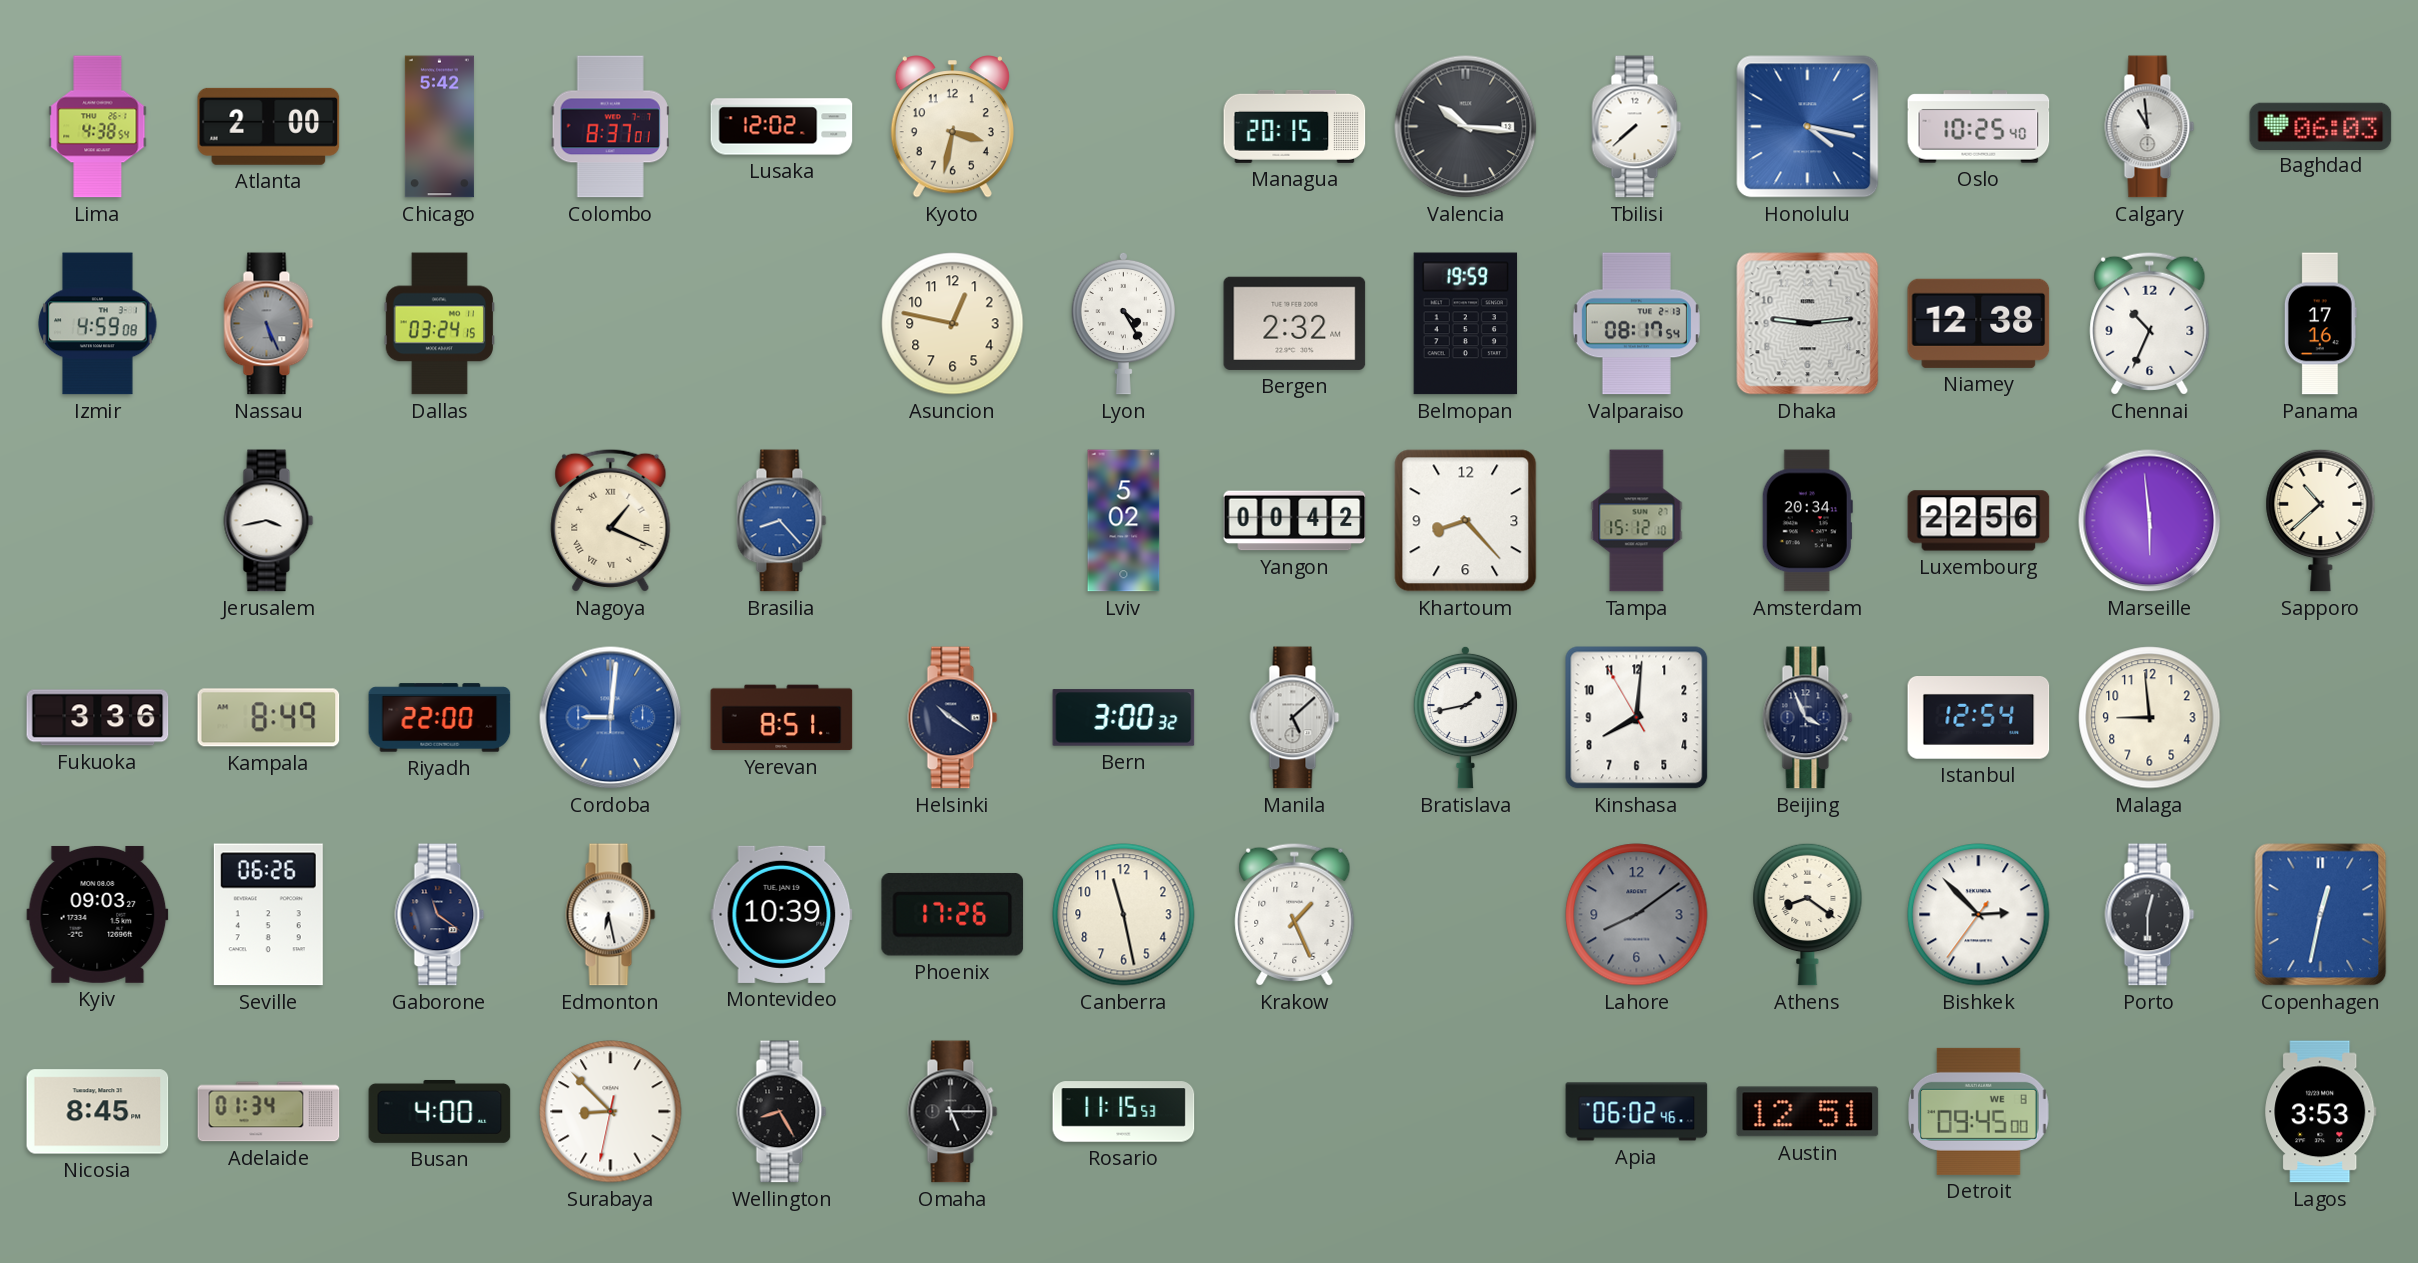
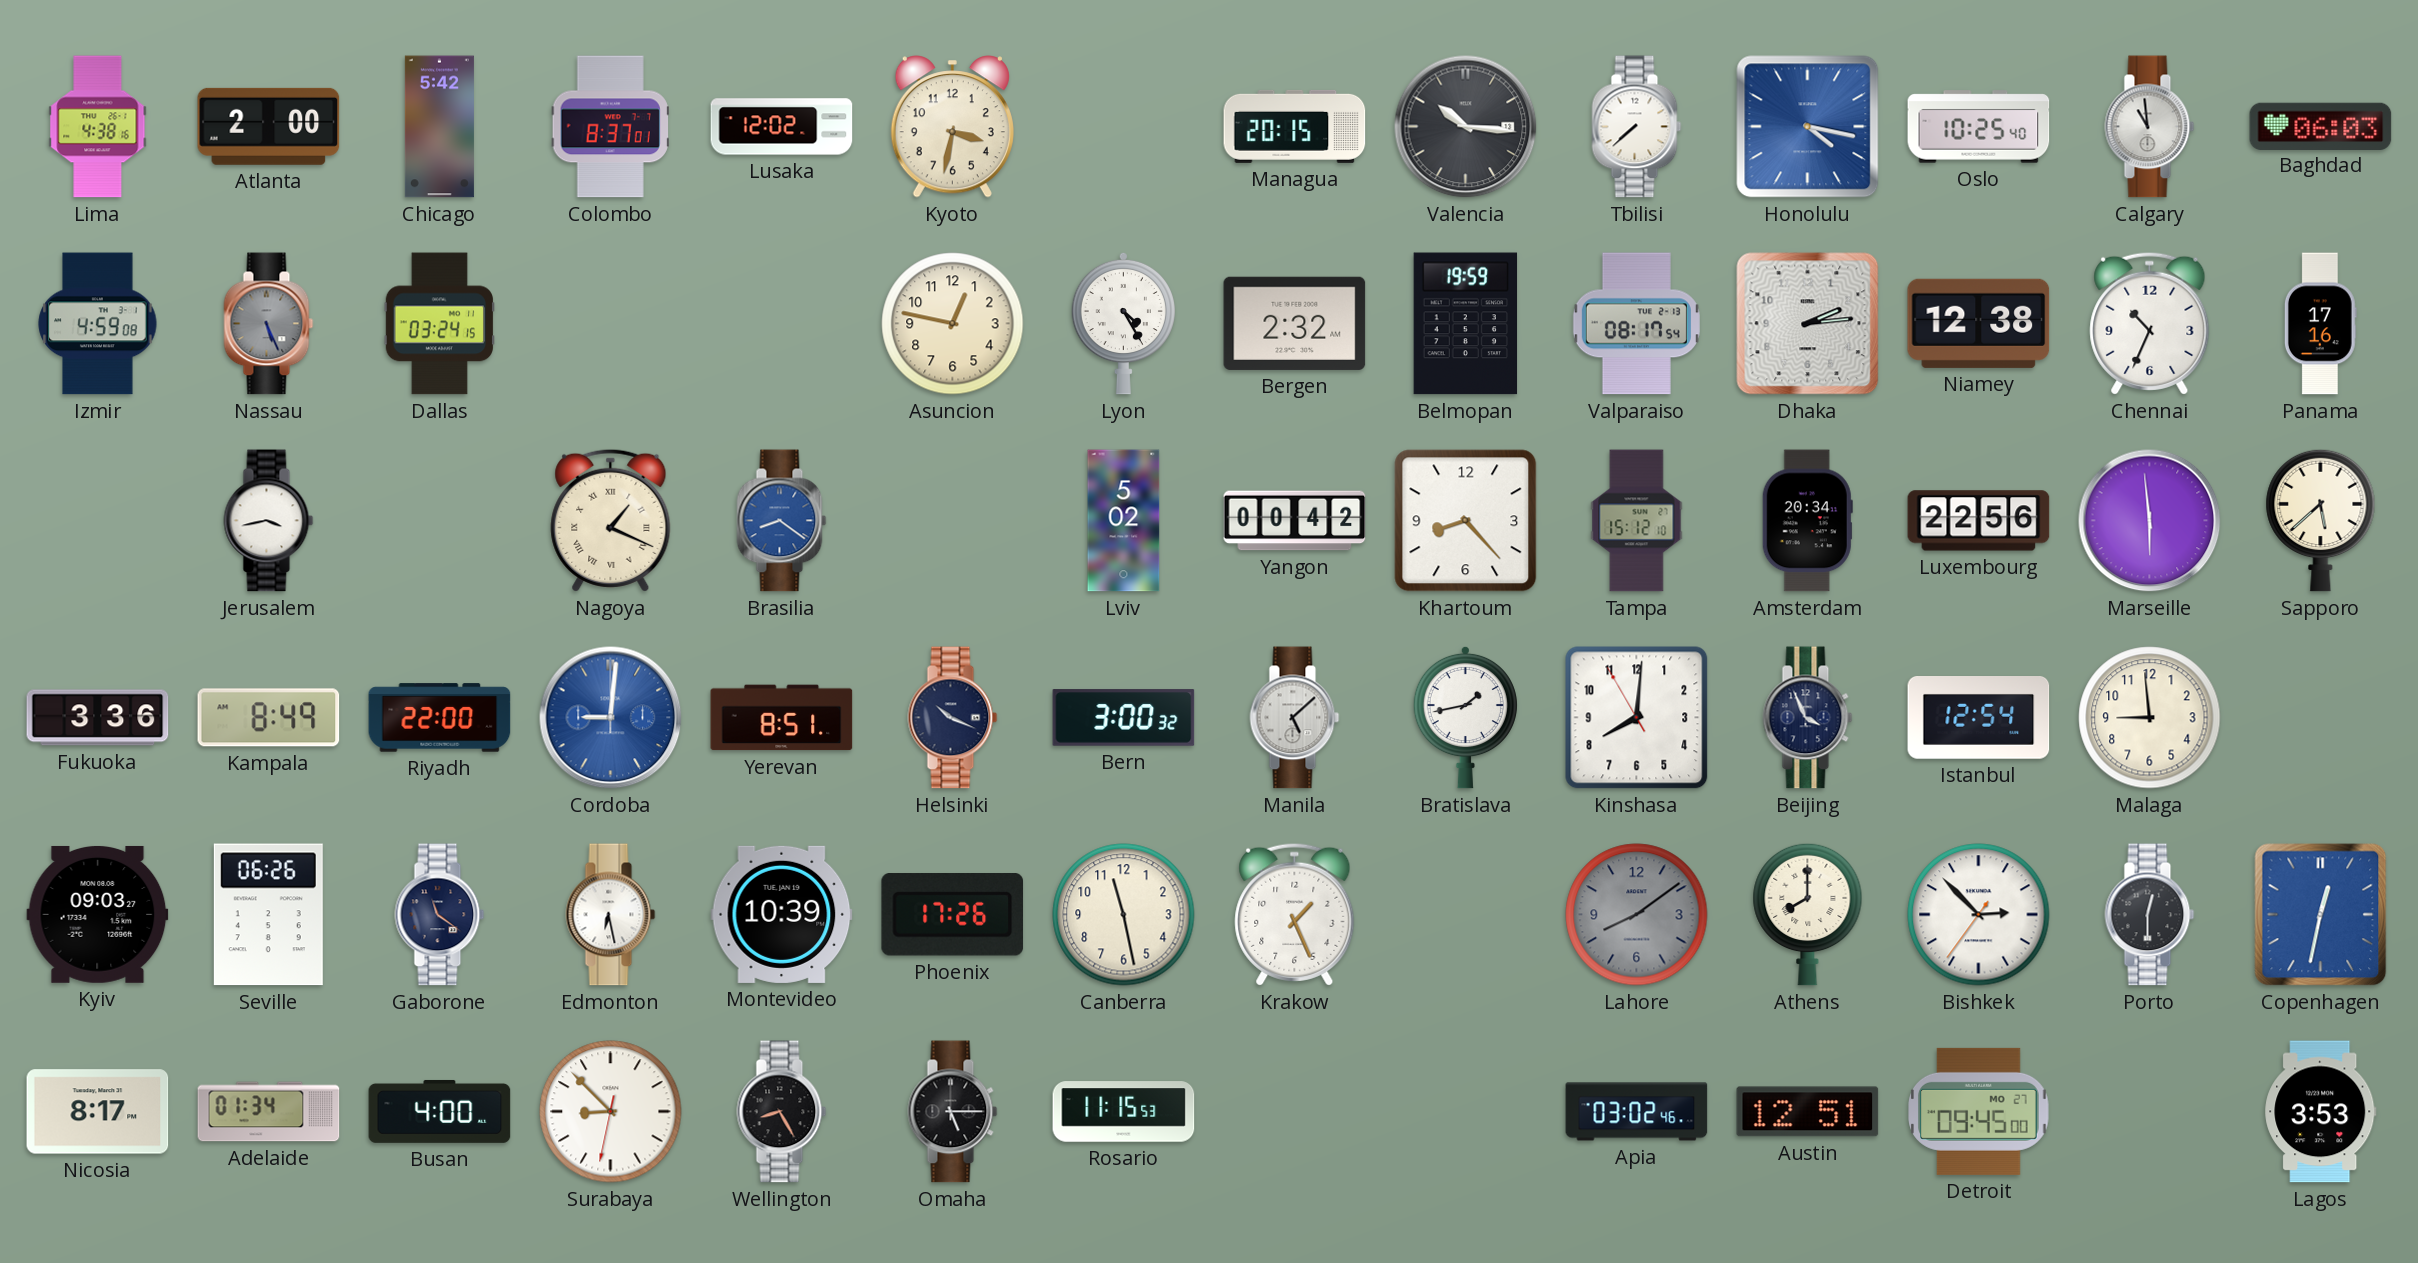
Lima: 4:38:54 -> 4:38:16 (98, 127)
Dhaka: 9:14 -> 2:14 (1808, 324)
Brasilia: 8:23 -> 8:21 (782, 521)
Sapporo: 10:38 -> 5:38 (2321, 520)
Helsinki: 10:21 -> 10:19 (953, 718)
Athens: 8:21 -> 8:00 (1808, 914)
Nicosia: 8:45 -> 8:17 (98, 1112)
Apia: 06:02 -> 03:02 (1637, 1112)
Detroit date: WE 8 -> MO 27 (1979, 1111)
